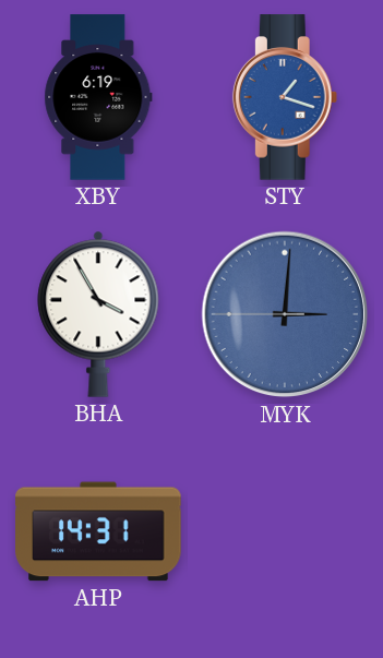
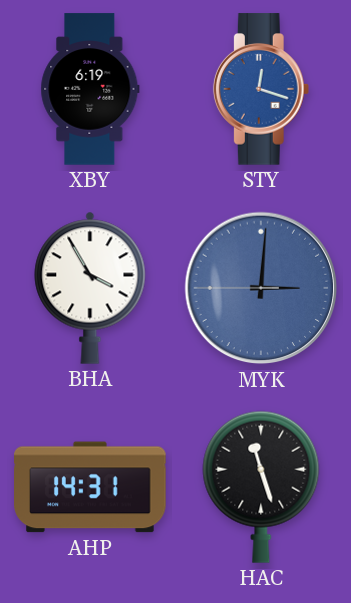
STY: 1:18 -> 12:18 (261, 89)
HAC: none -> 11:27 (261, 487)
